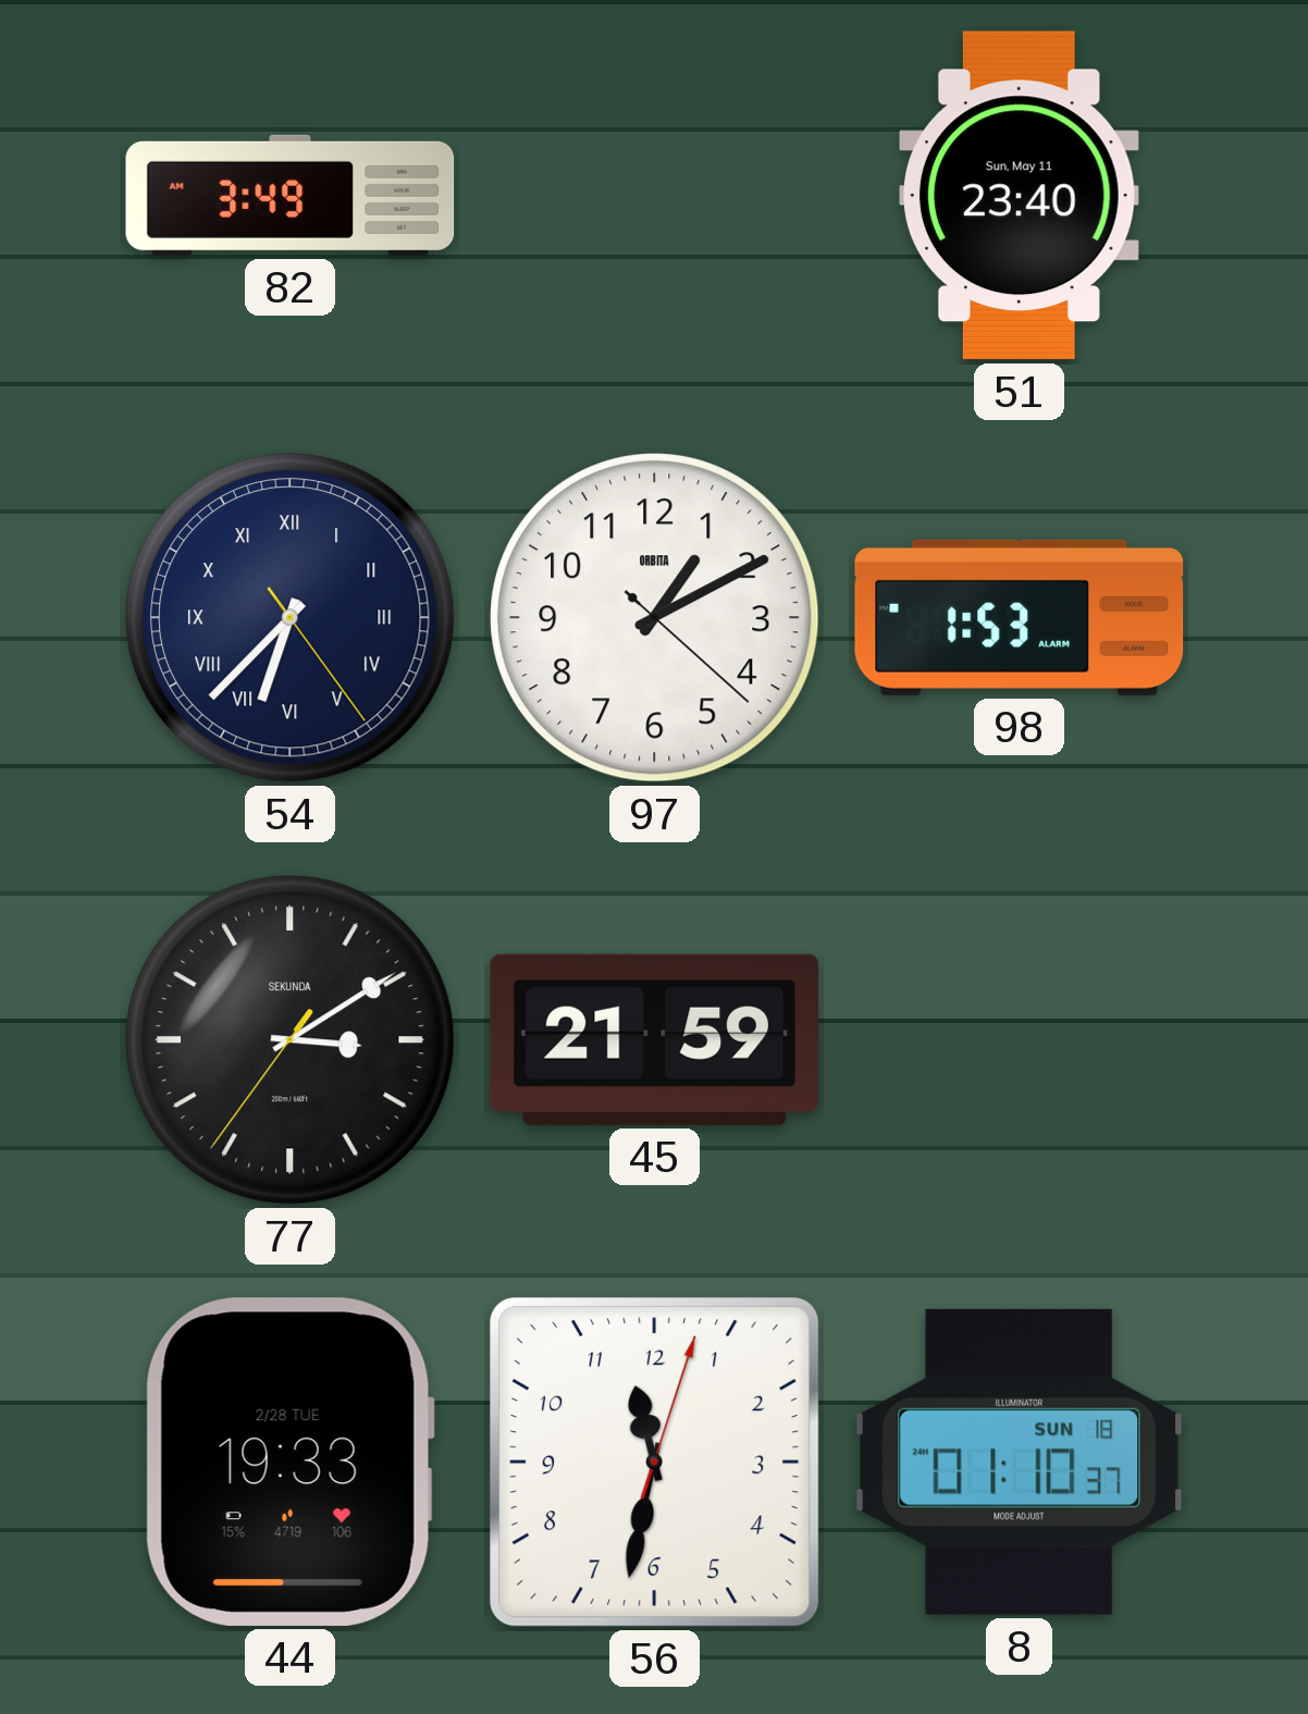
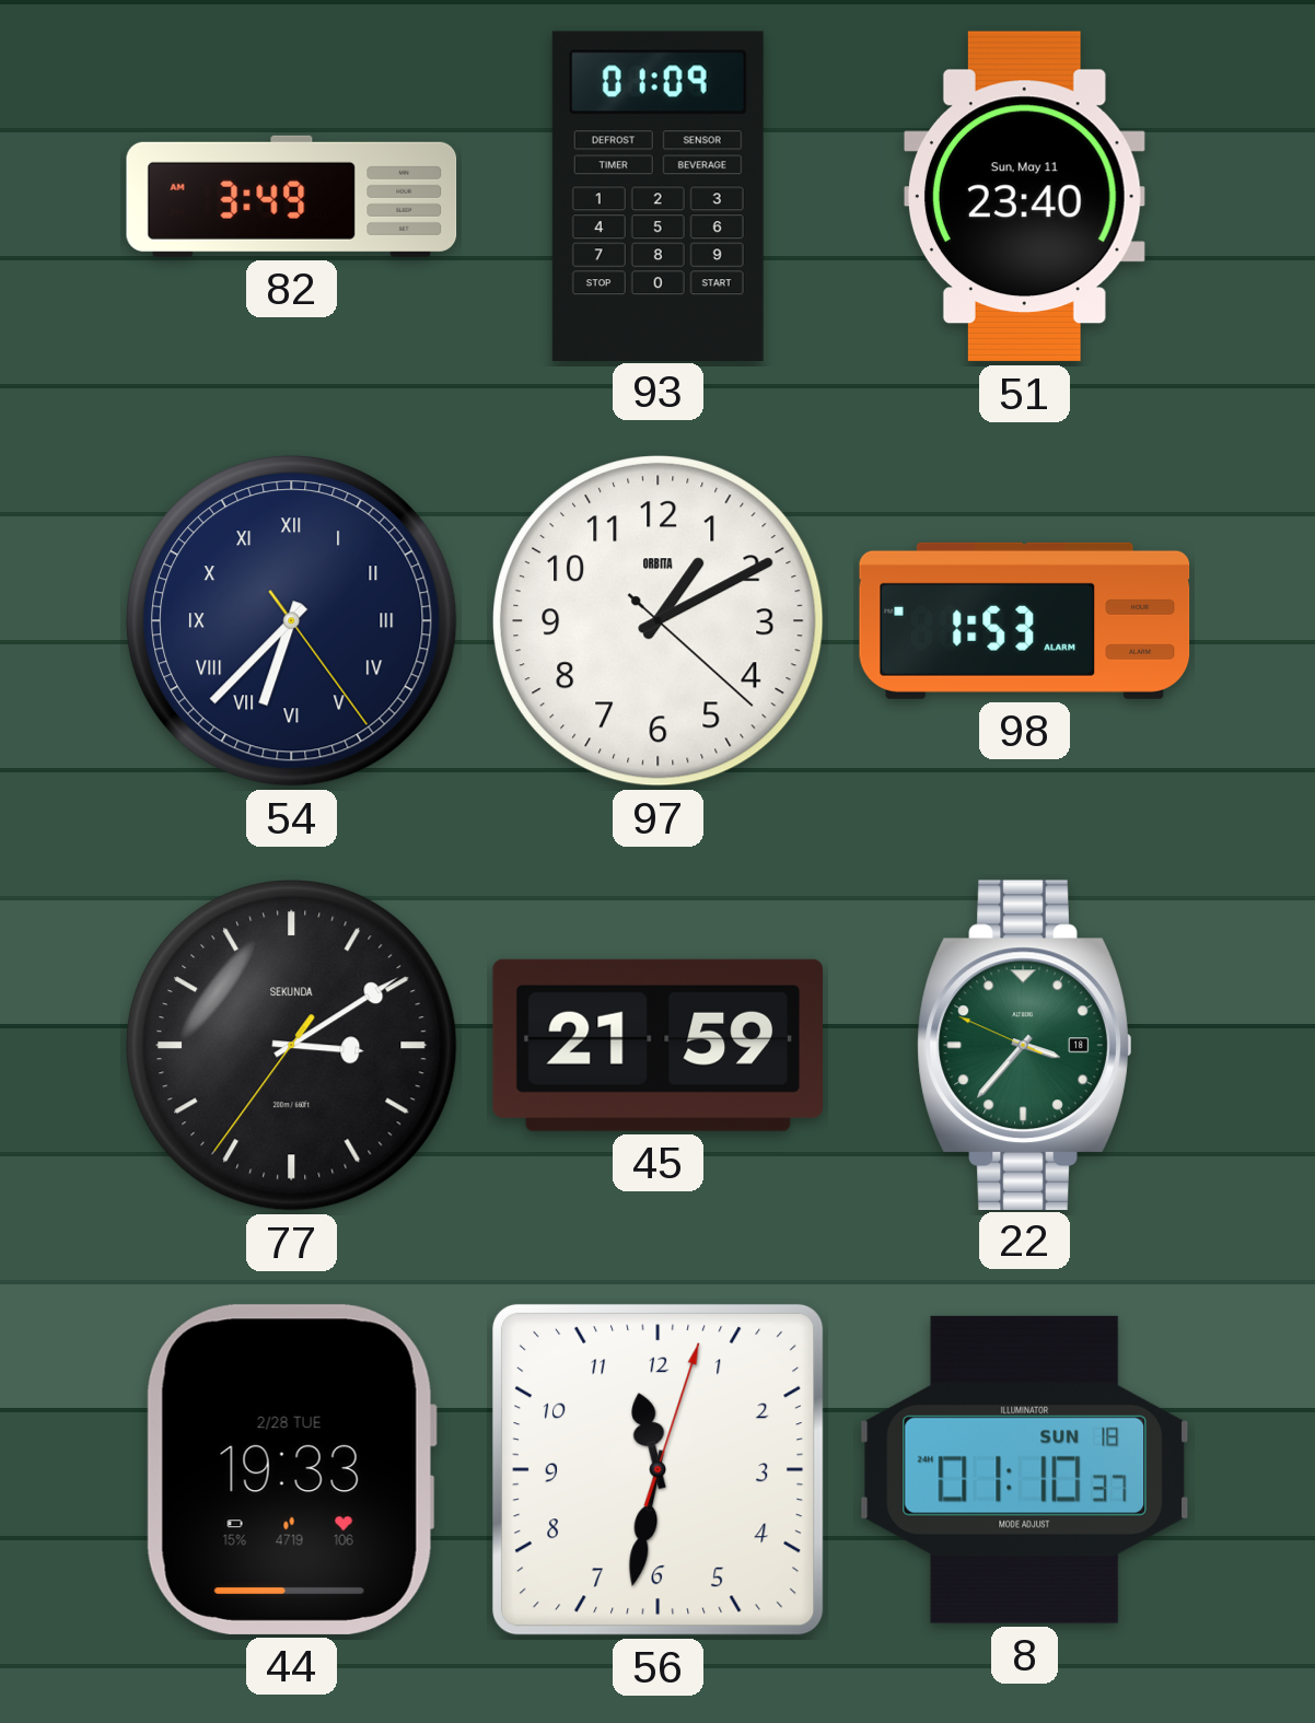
93: none -> 01:09 (657, 196)
22: none -> 3:36 (1025, 1045)
